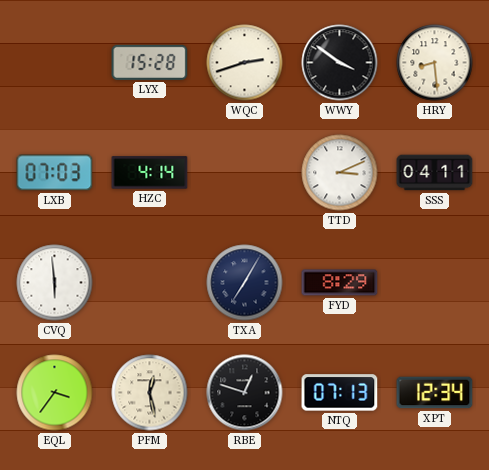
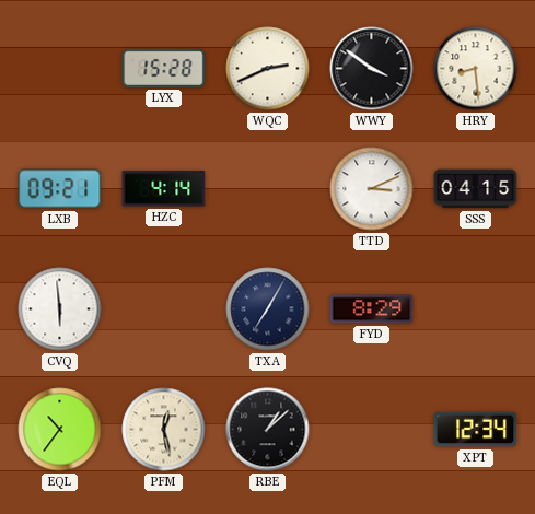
WQC: 2:42 -> 2:41 (268, 69)
LXB: 07:03 -> 09:21 (60, 189)
SSS: 04:11 -> 04:15 (476, 189)
EQL: 3:36 -> 10:36 (60, 430)
RBE: 12:48 -> 1:08 (268, 430)
NTQ: 07:13 -> none (340, 393)
